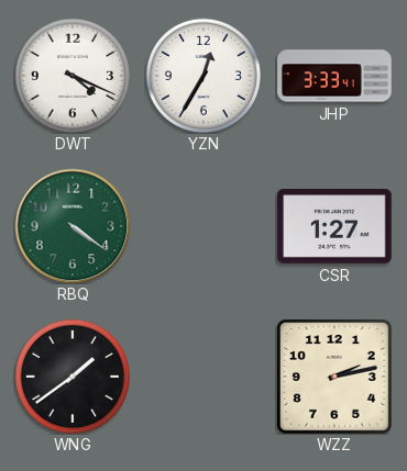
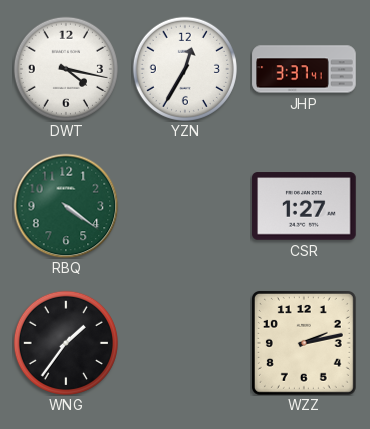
DWT: 4:19 -> 4:17 (66, 69)
JHP: 3:33 -> 3:37 (304, 69)
WNG: 1:39 -> 1:36 (66, 343)
